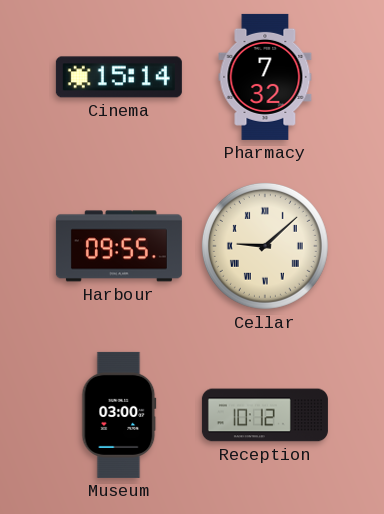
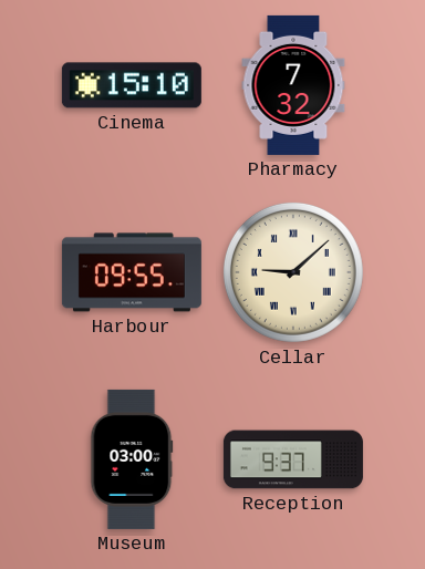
Cinema: 15:14 -> 15:10 (132, 85)
Reception: 10:12 -> 9:37 (293, 459)
